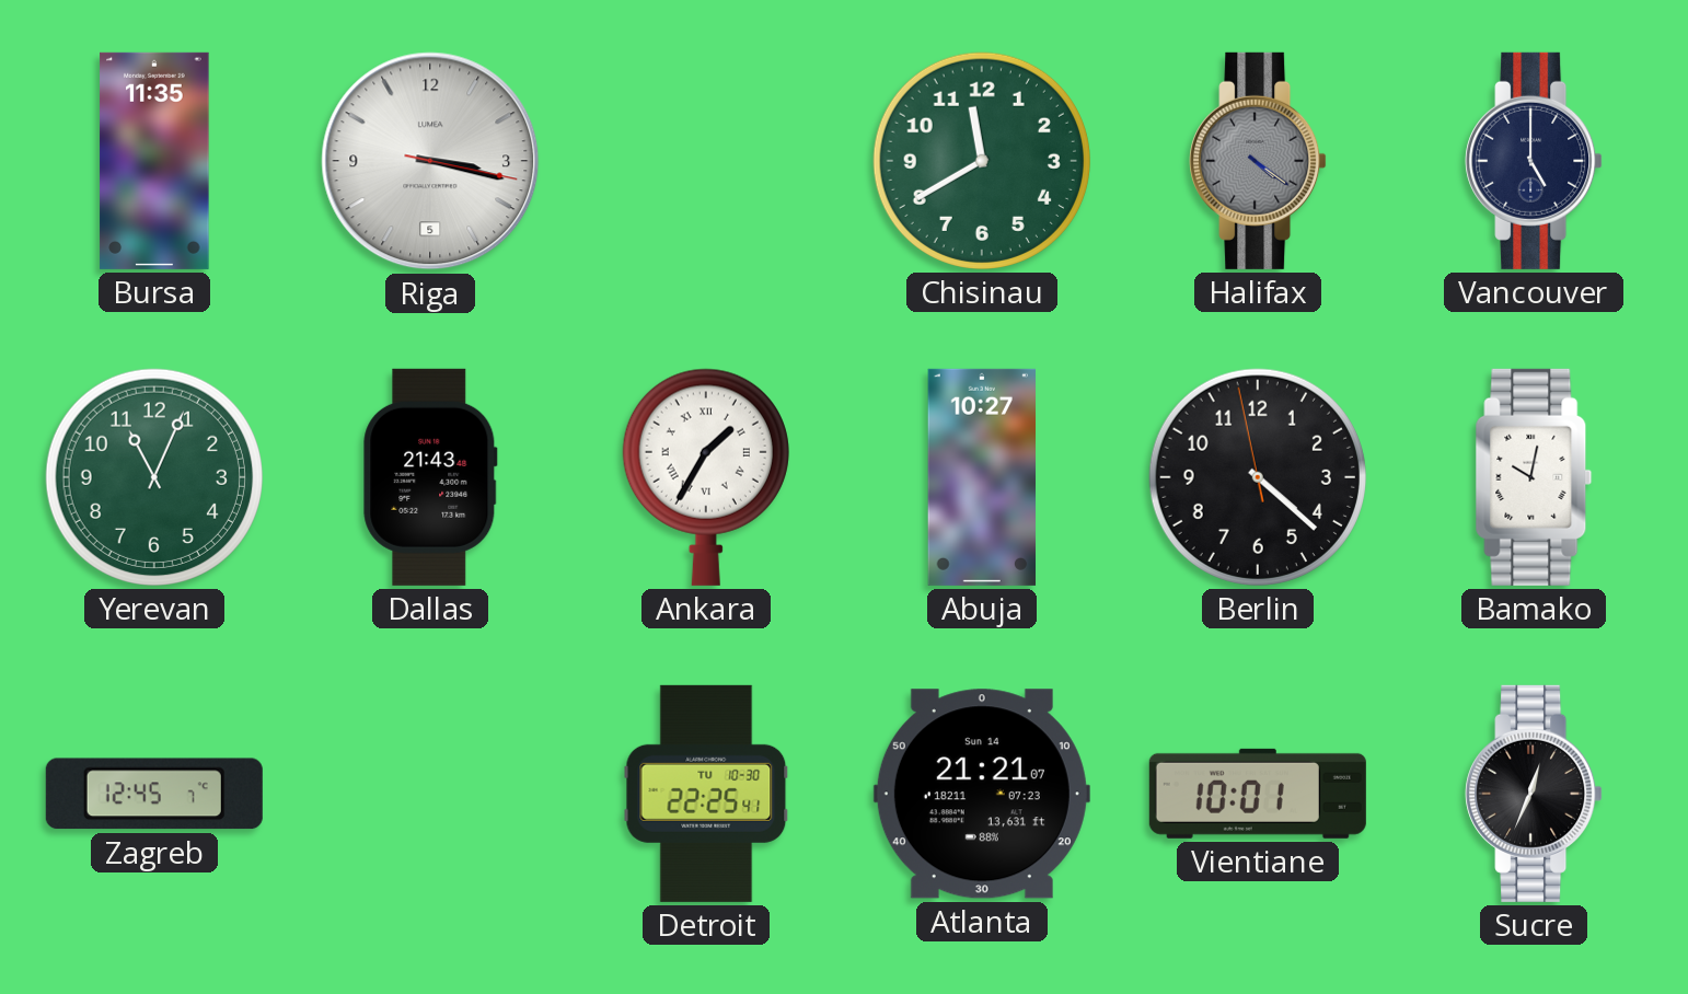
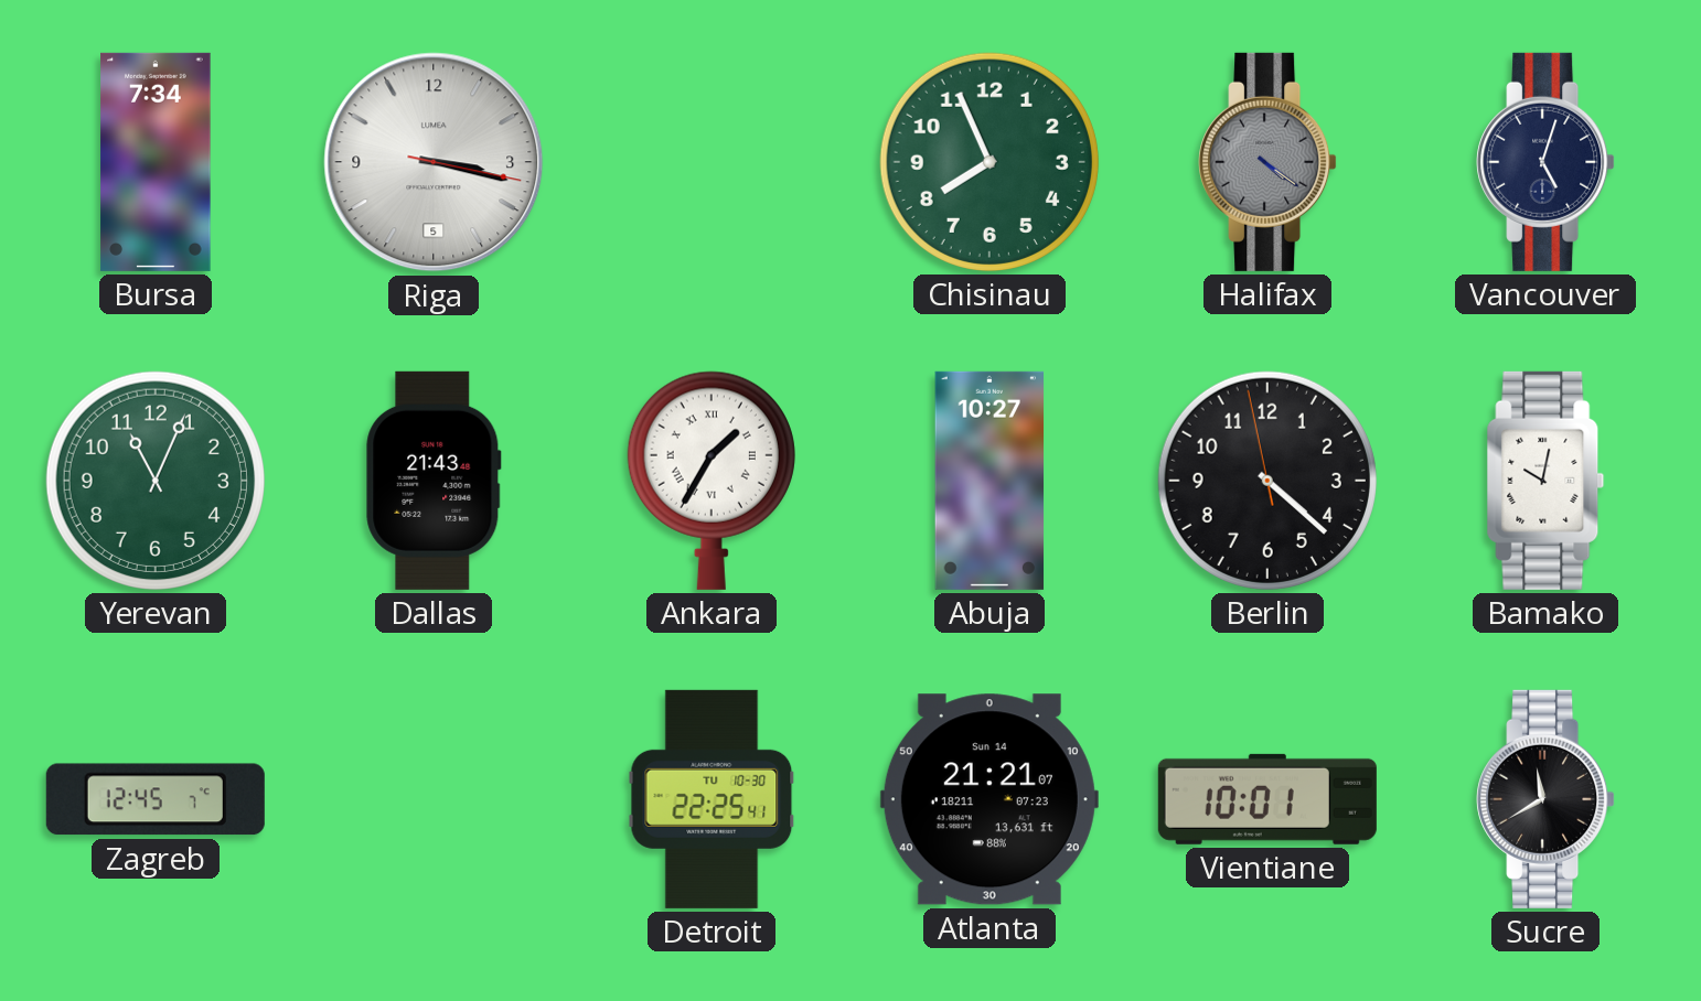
Bursa: 11:35 -> 7:34 (156, 162)
Chisinau: 11:40 -> 7:56 (989, 162)
Vancouver: 5:00 -> 5:03 (1545, 162)
Sucre: 12:34 -> 11:40 (1545, 799)
